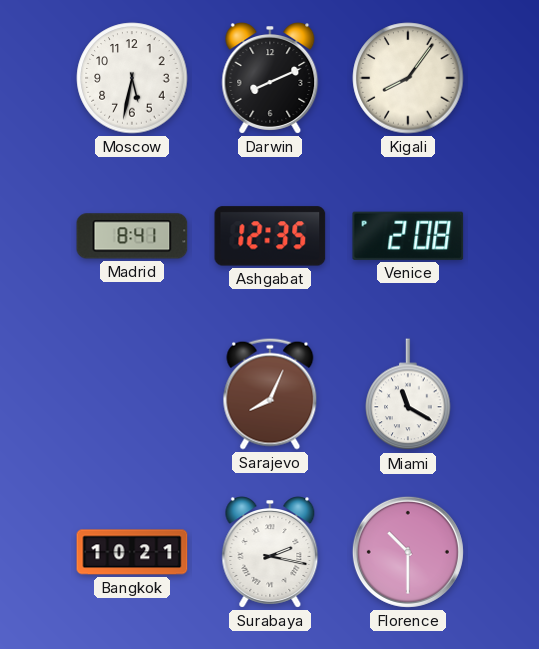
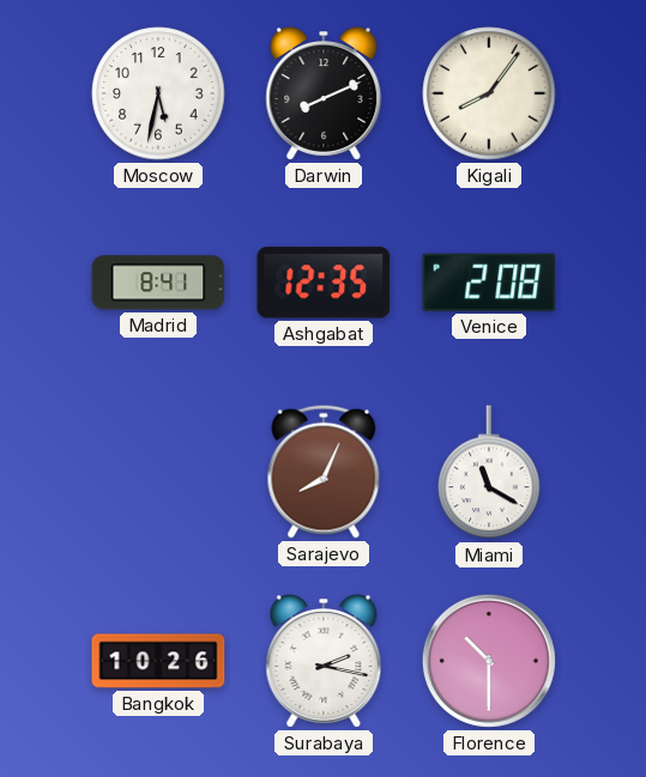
Bangkok: 10:21 -> 10:26 (158, 661)
